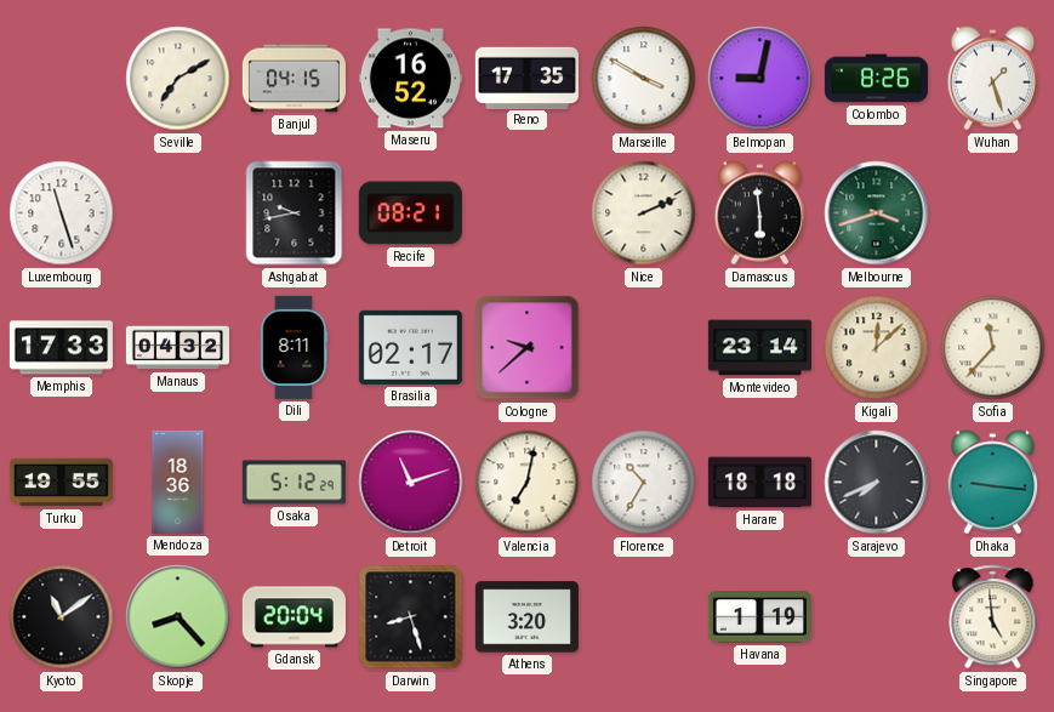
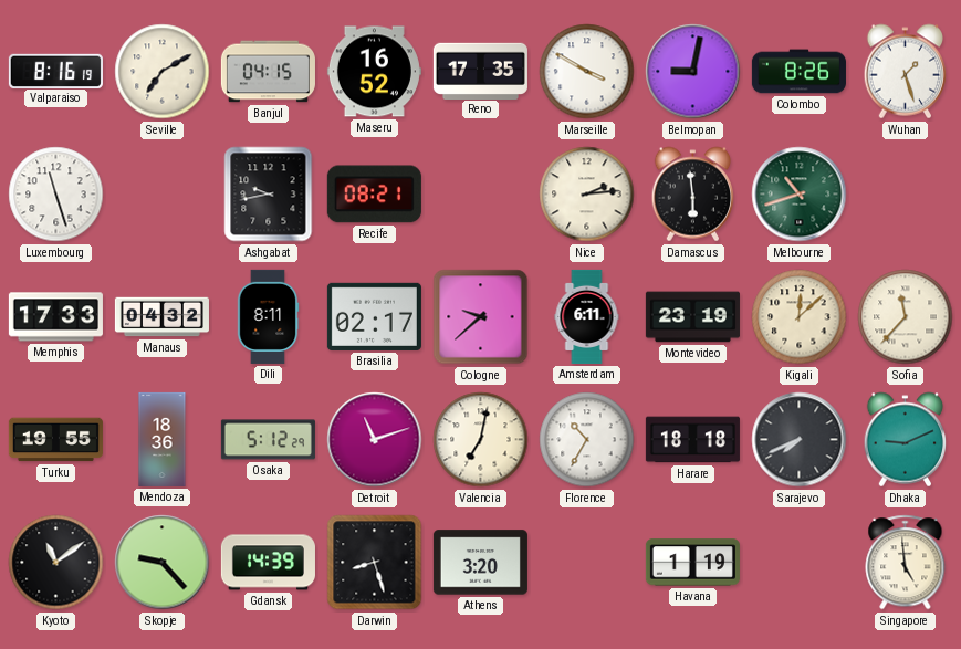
Valparaiso: none -> 8:16 (55, 71)
Nice: 2:11 -> 2:14 (587, 195)
Melbourne: 3:42 -> 10:42 (800, 195)
Amsterdam: none -> 6:11 (587, 316)
Montevideo: 23:14 -> 23:19 (692, 317)
Dhaka: 9:16 -> 9:11 (906, 440)
Skopje: 8:23 -> 9:23 (163, 563)
Gdansk: 20:04 -> 14:39 (268, 563)
